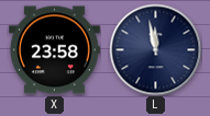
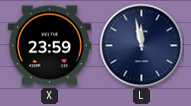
X: 23:58 -> 23:59 (50, 46)
